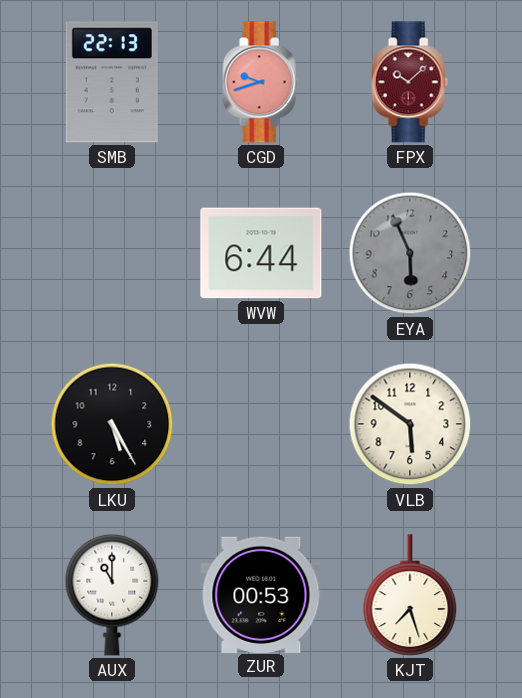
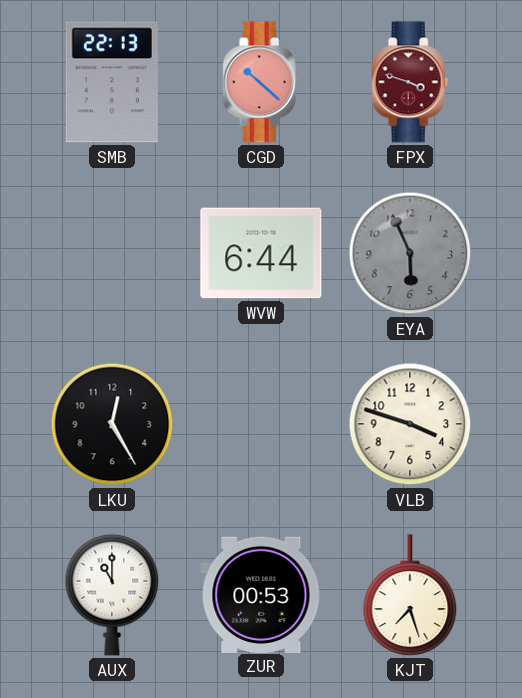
CGD: 9:42 -> 10:22 (261, 82)
FPX: 10:08 -> 3:48 (410, 82)
LKU: 5:25 -> 12:25 (112, 424)
VLB: 5:51 -> 3:48 (410, 424)
